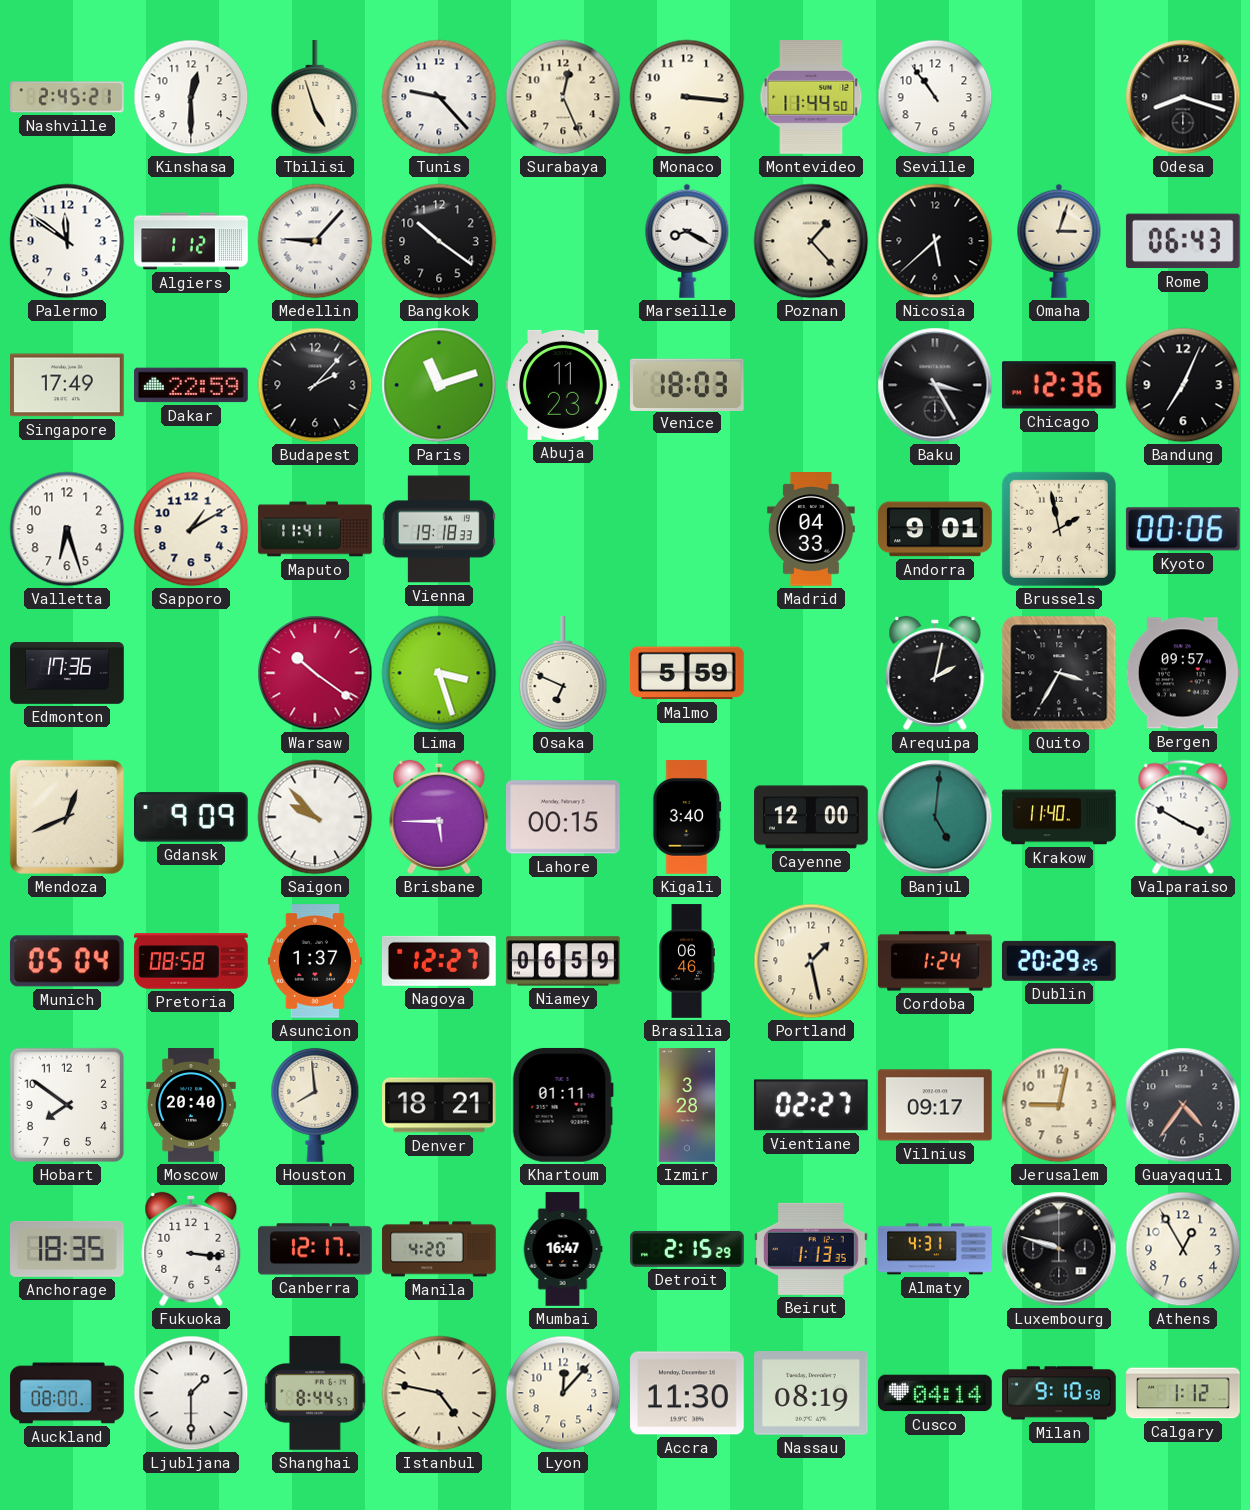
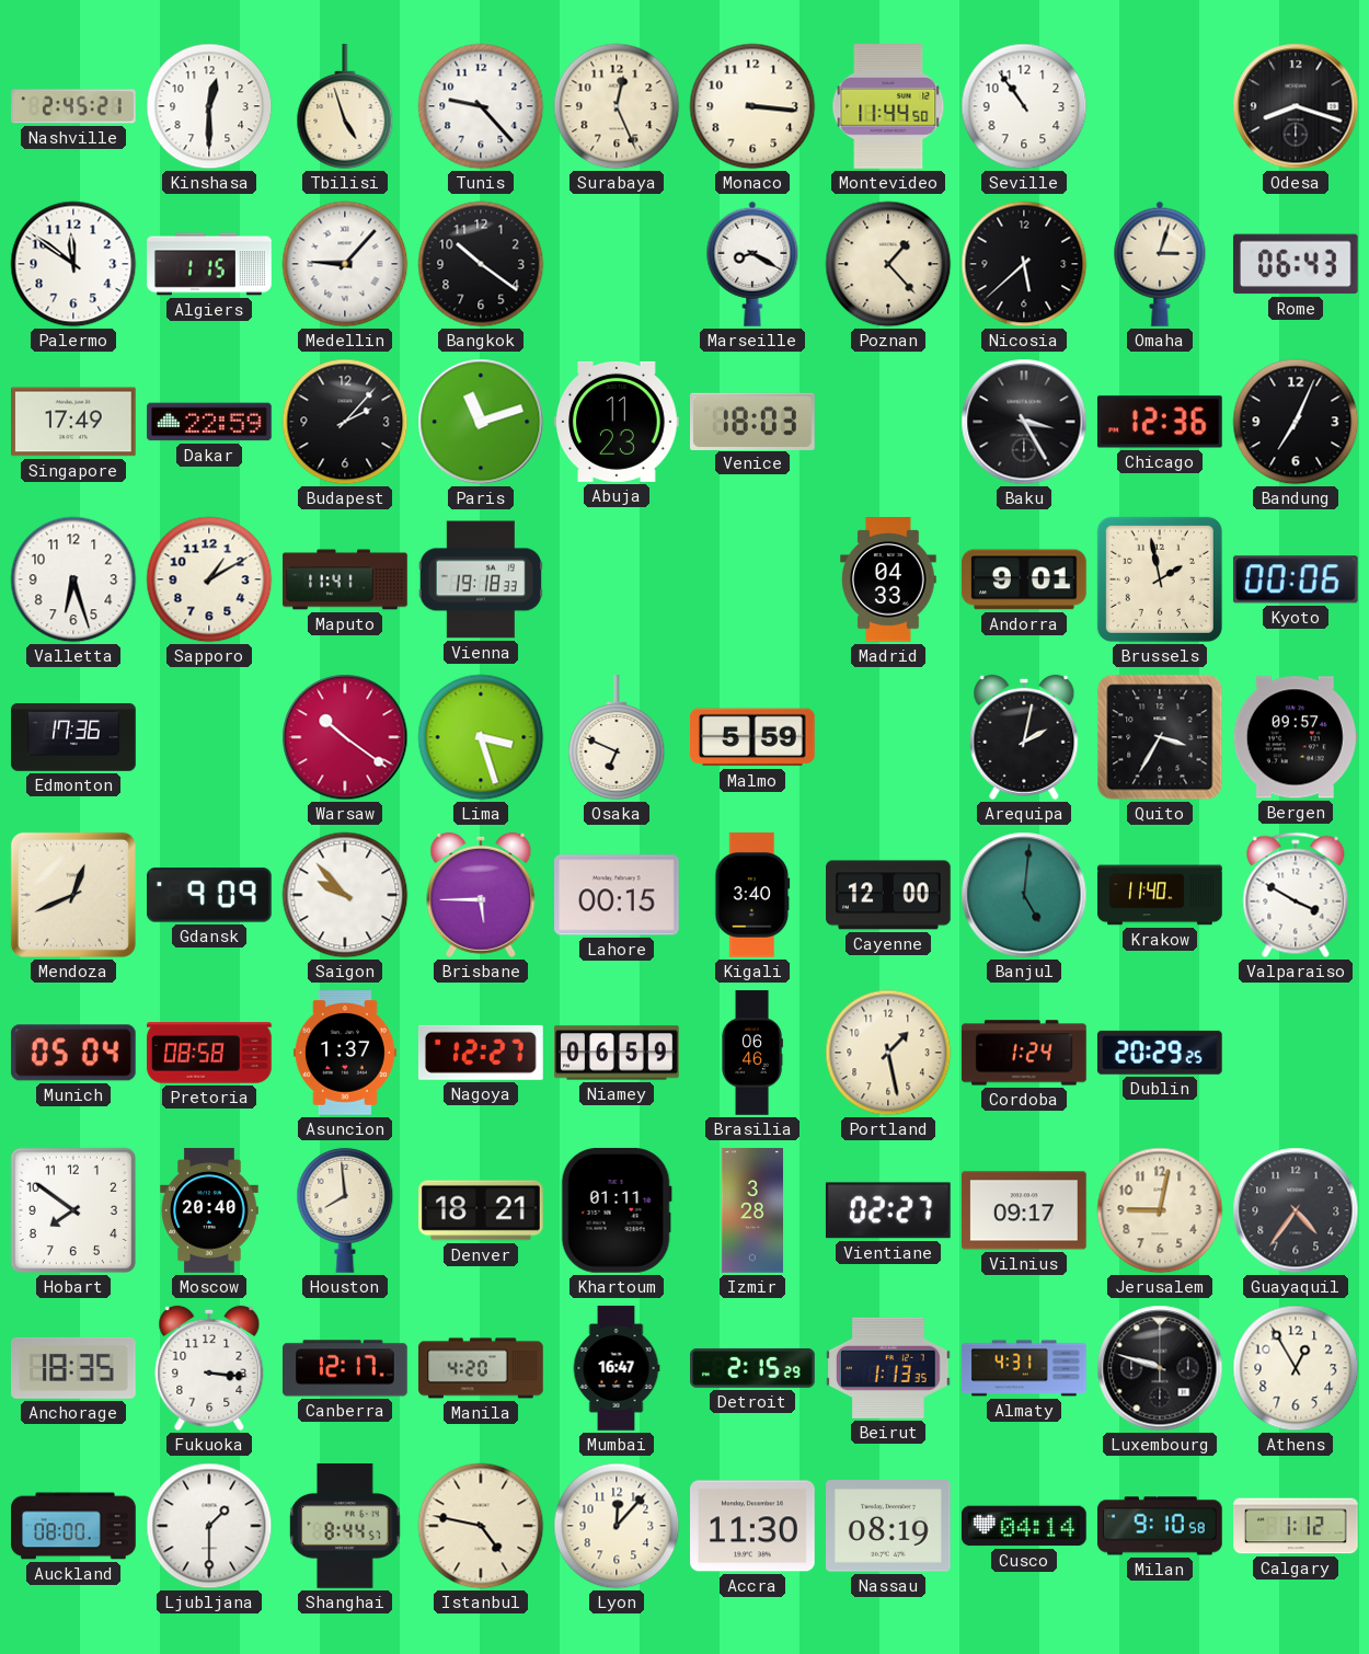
Algiers: 1:12 -> 1:15 (209, 264)
